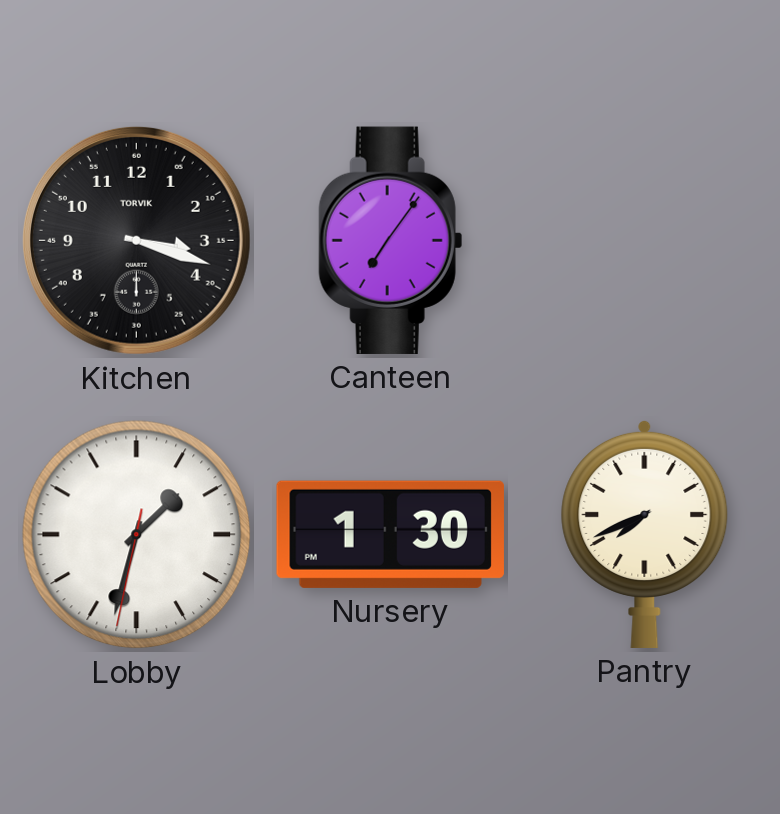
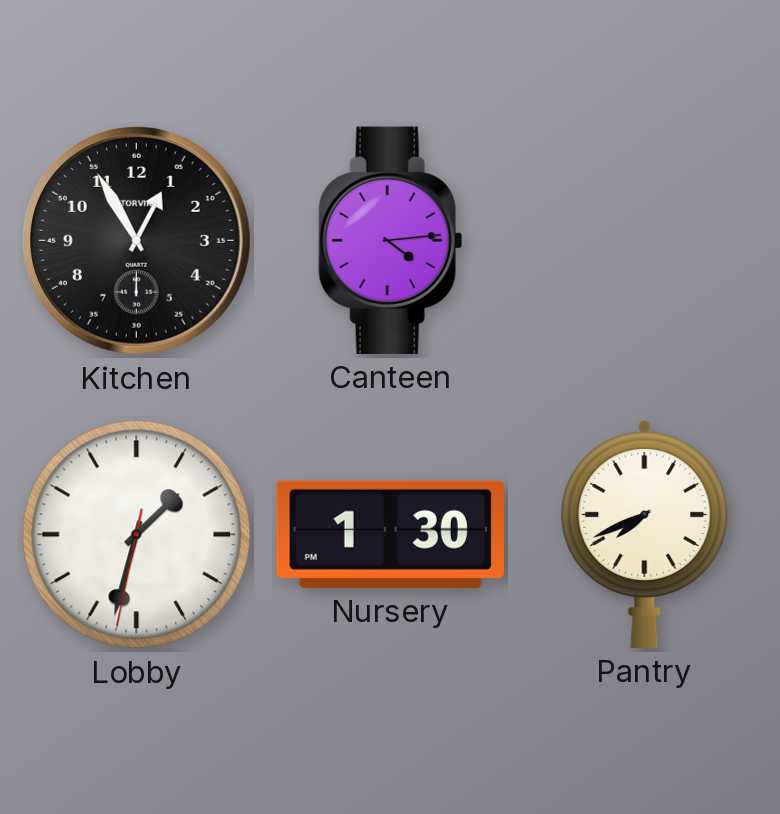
Kitchen: 3:18 -> 12:55 (136, 240)
Canteen: 7:06 -> 4:14 (390, 240)
